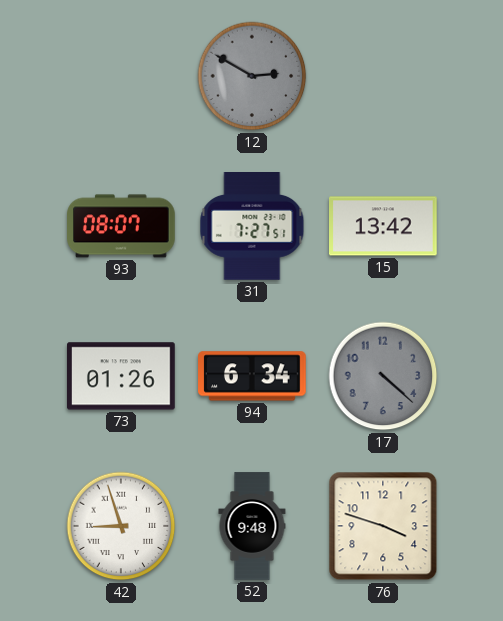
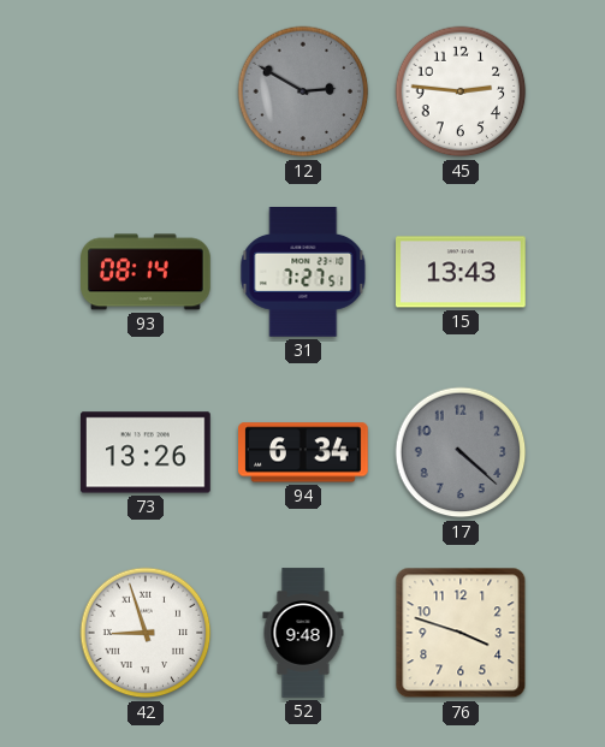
45: none -> 2:46 (461, 91)
93: 08:07 -> 08:14 (146, 272)
15: 13:42 -> 13:43 (462, 272)
73: 01:26 -> 13:26 (147, 452)
